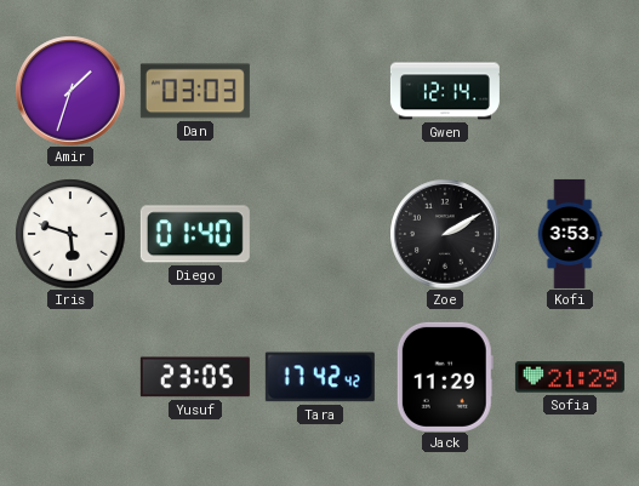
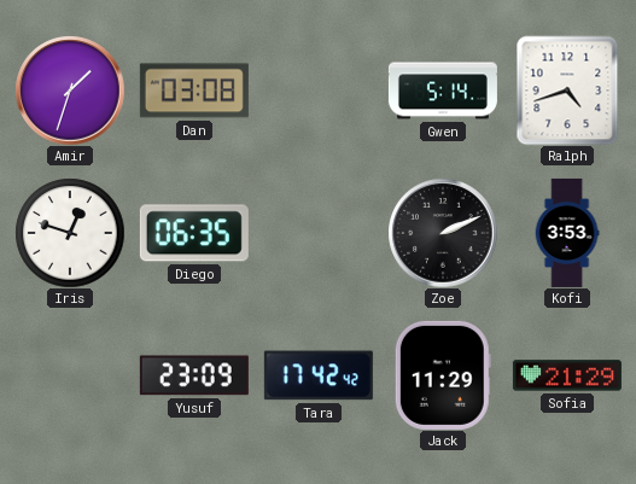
Dan: 03:03 -> 03:08 (194, 91)
Gwen: 12:14 -> 5:14 (443, 91)
Ralph: none -> 4:42 (567, 91)
Iris: 5:48 -> 12:48 (70, 233)
Diego: 01:40 -> 06:35 (194, 233)
Zoe: 2:10 -> 2:11 (443, 233)
Yusuf: 23:05 -> 23:09 (194, 375)
